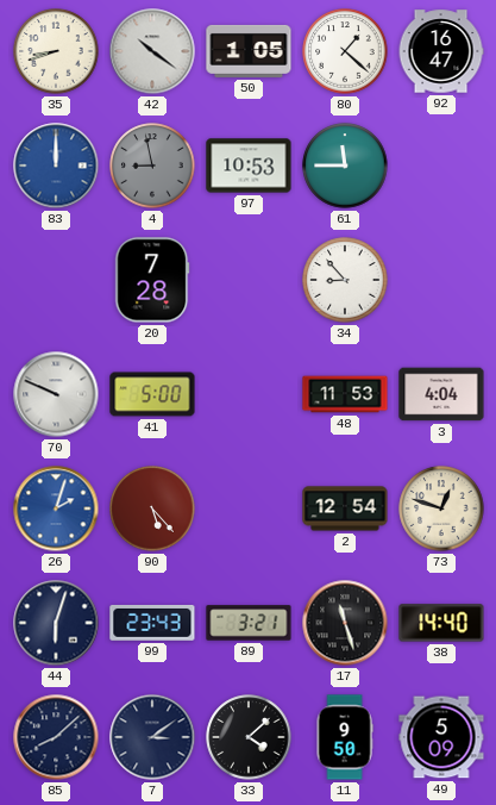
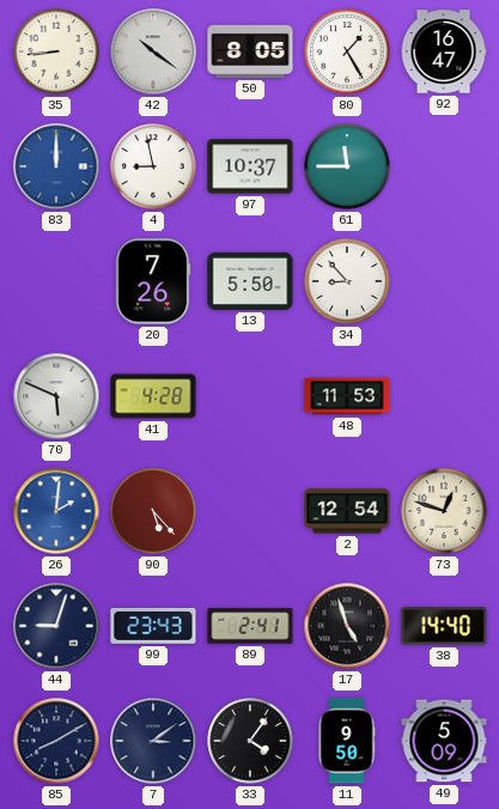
35: 8:42 -> 8:44 (56, 51)
50: 1:05 -> 8:05 (250, 51)
80: 1:22 -> 1:25 (347, 51)
4 dial: grey -> white (153, 166)
97: 10:53 -> 10:37 (250, 166)
20: 7:28 -> 7:26 (153, 281)
13: none -> 5:50 (250, 281)
70: 9:49 -> 5:49 (56, 396)
41: 5:00 -> 4:28 (153, 396)
3: 4:04 -> none (441, 394)
26: 2:03 -> 2:01 (56, 511)
44: 6:03 -> 9:03 (56, 626)
89: 3:21 -> 2:41 (250, 626)
17: 11:27 -> 4:57 (347, 626)
85: 8:08 -> 8:10 (56, 741)
33: 4:08 -> 4:06 (250, 741)
